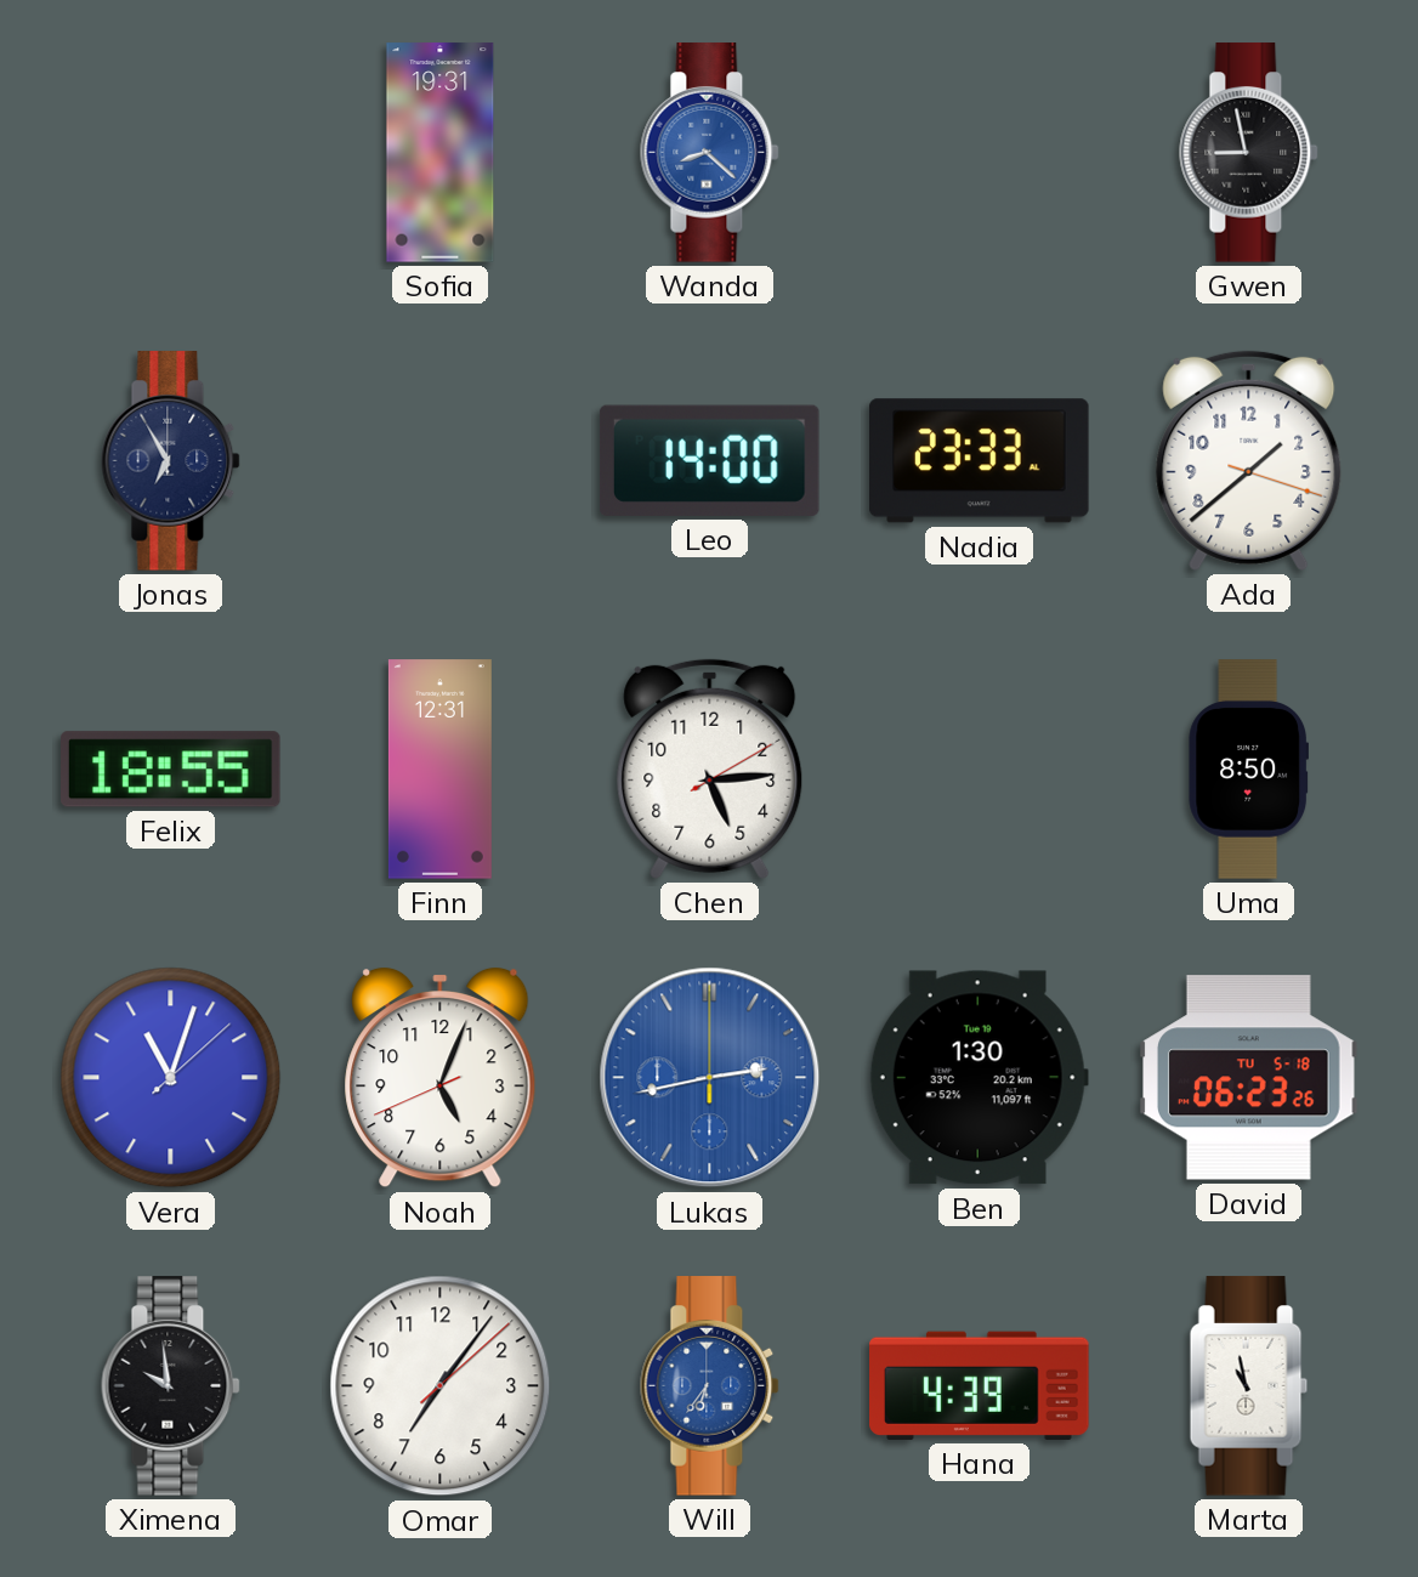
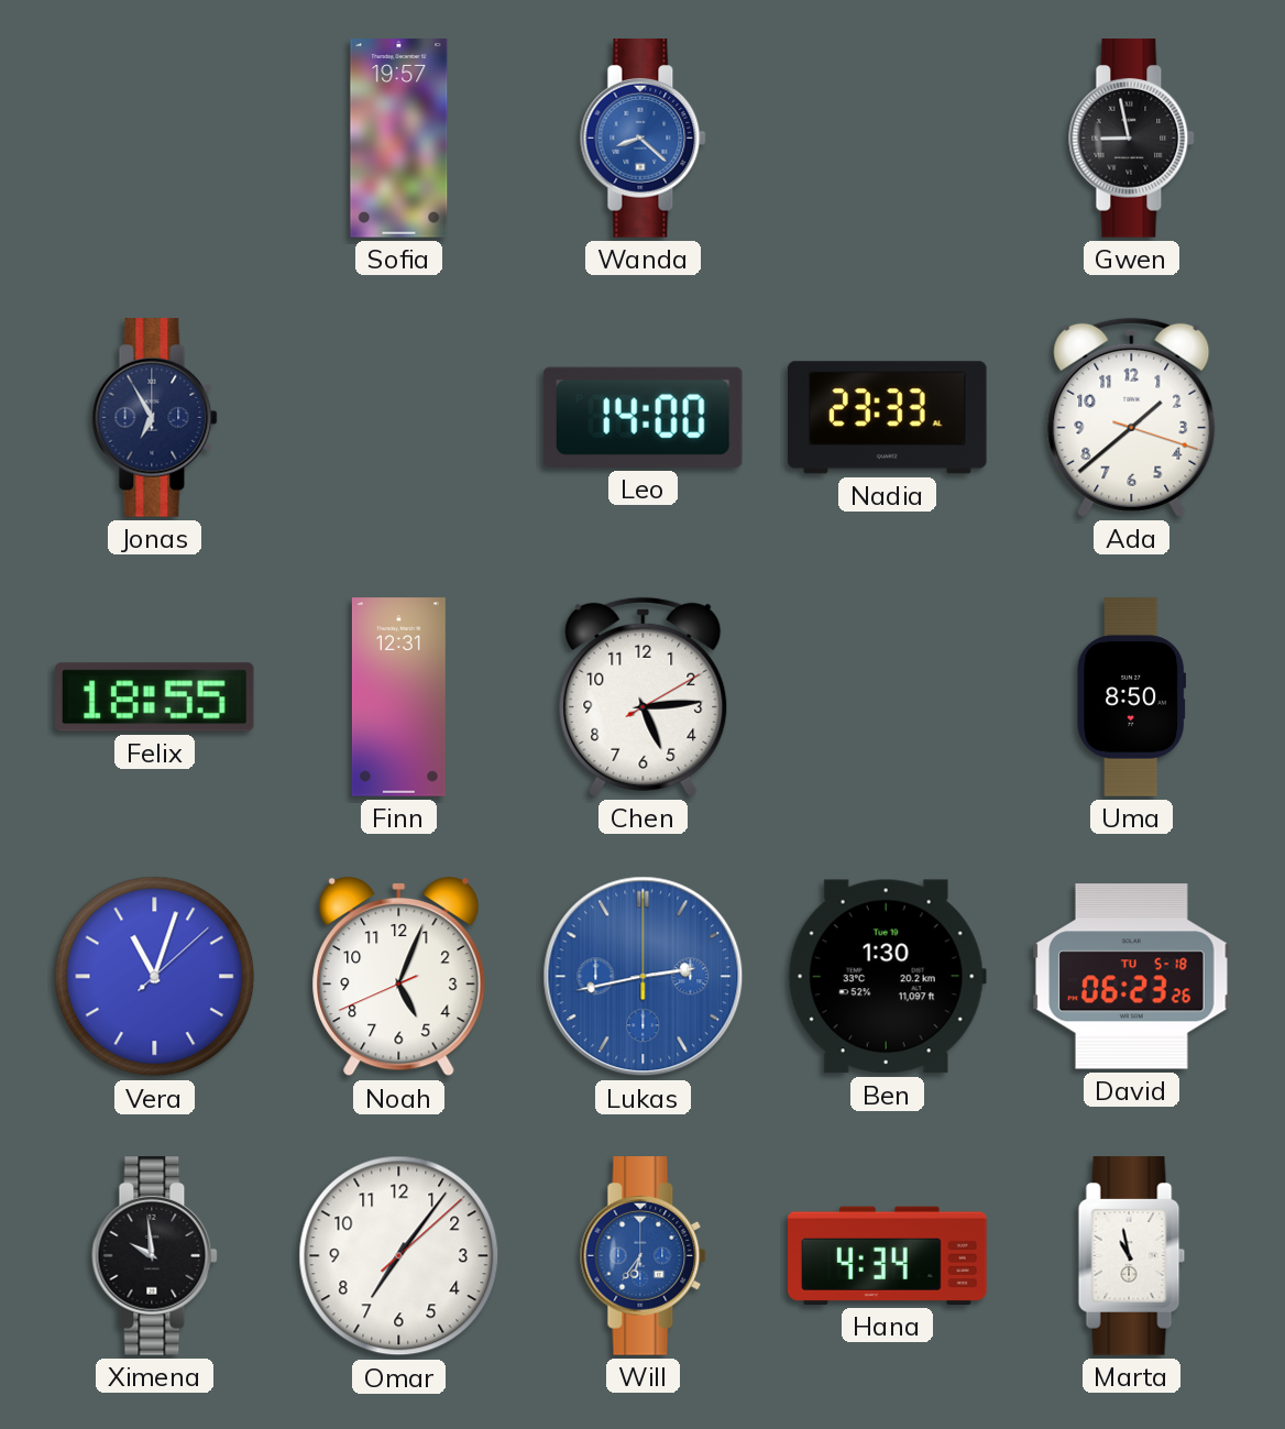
Sofia: 19:31 -> 19:57 (399, 139)
Hana: 4:39 -> 4:34 (888, 1255)
